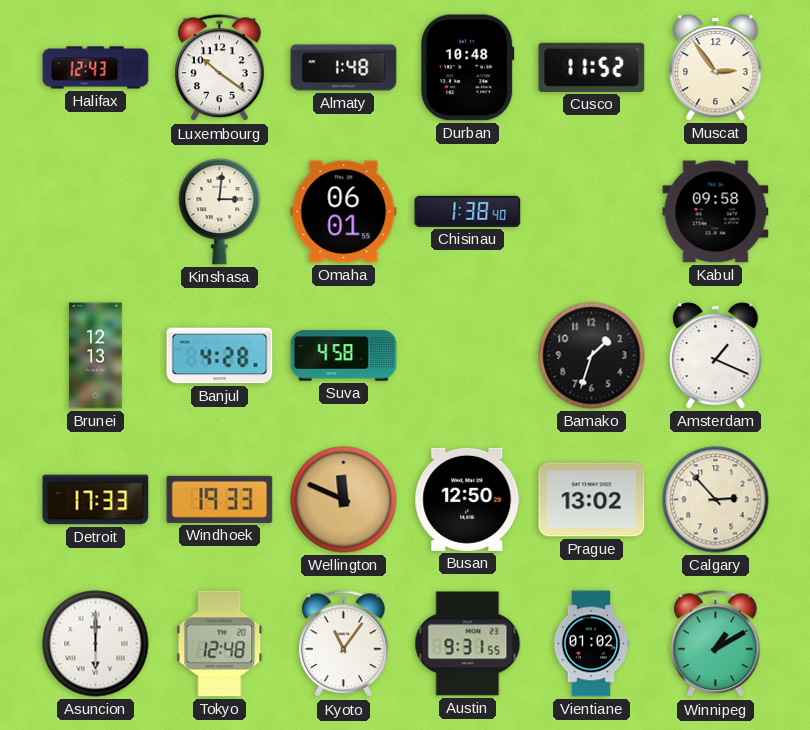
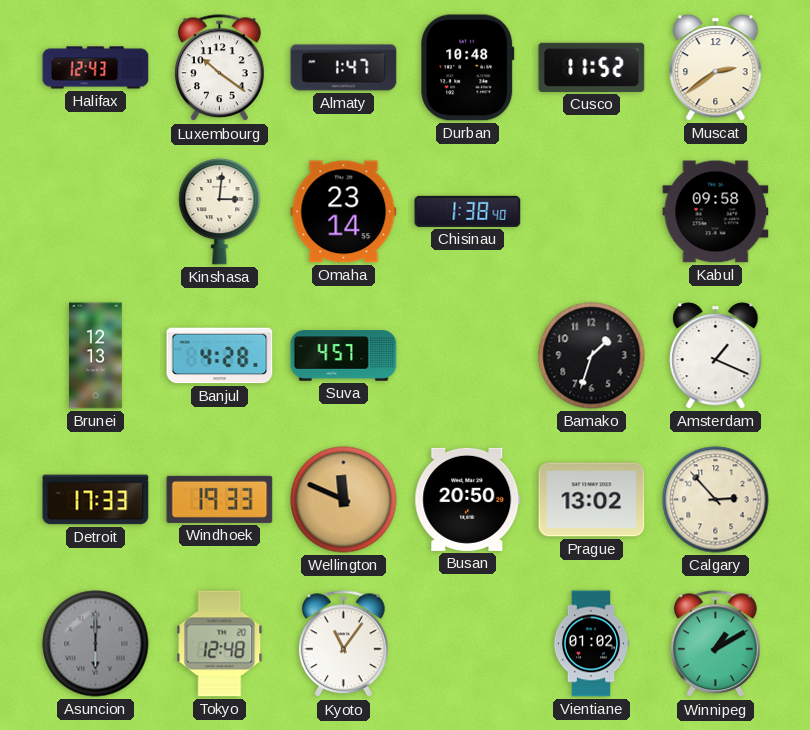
Almaty: 1:48 -> 1:47 (344, 68)
Muscat: 2:54 -> 2:39 (716, 68)
Omaha: 06:01 -> 23:14 (344, 212)
Suva: 4:58 -> 4:57 (344, 356)
Busan: 12:50 -> 20:50 (468, 499)
Asuncion dial: white -> grey (96, 644)
Austin: 9:31 -> none (468, 644)
